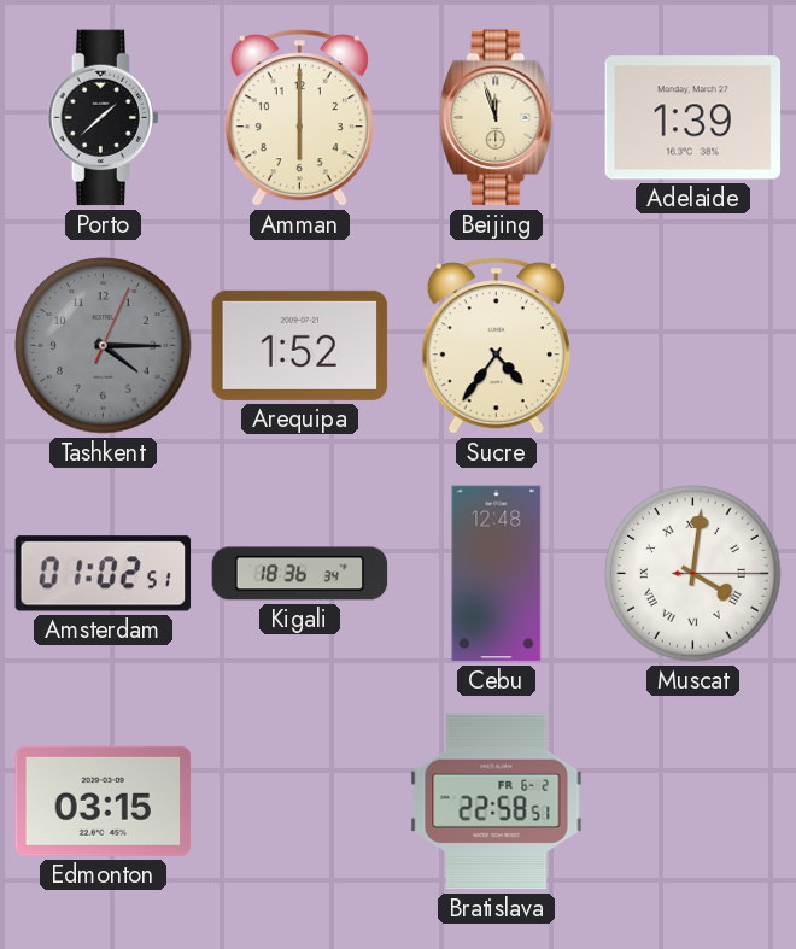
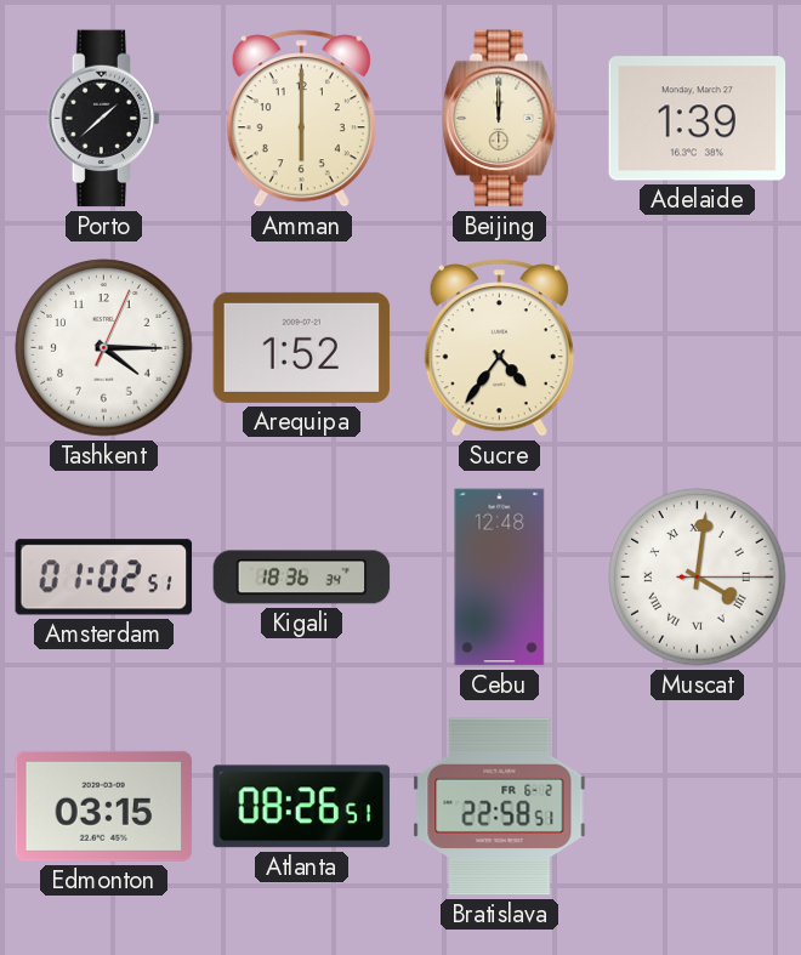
Beijing: 11:57 -> 12:00 (500, 119)
Tashkent dial: grey -> white (104, 348)
Atlanta: none -> 08:26 (302, 807)
